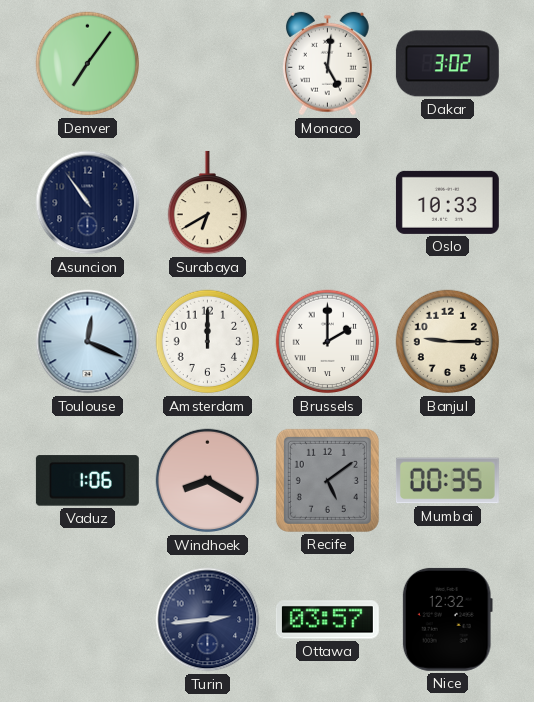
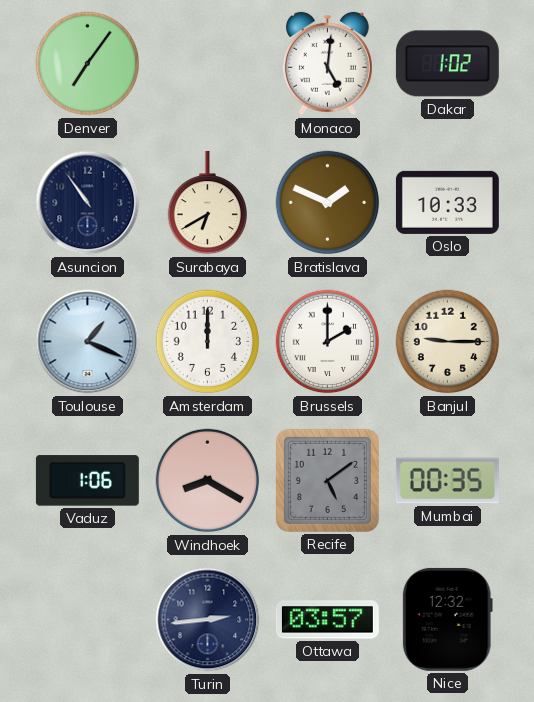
Dakar: 3:02 -> 1:02 (447, 64)
Bratislava: none -> 1:49 (328, 203)
Toulouse: 12:19 -> 1:19 (88, 342)
